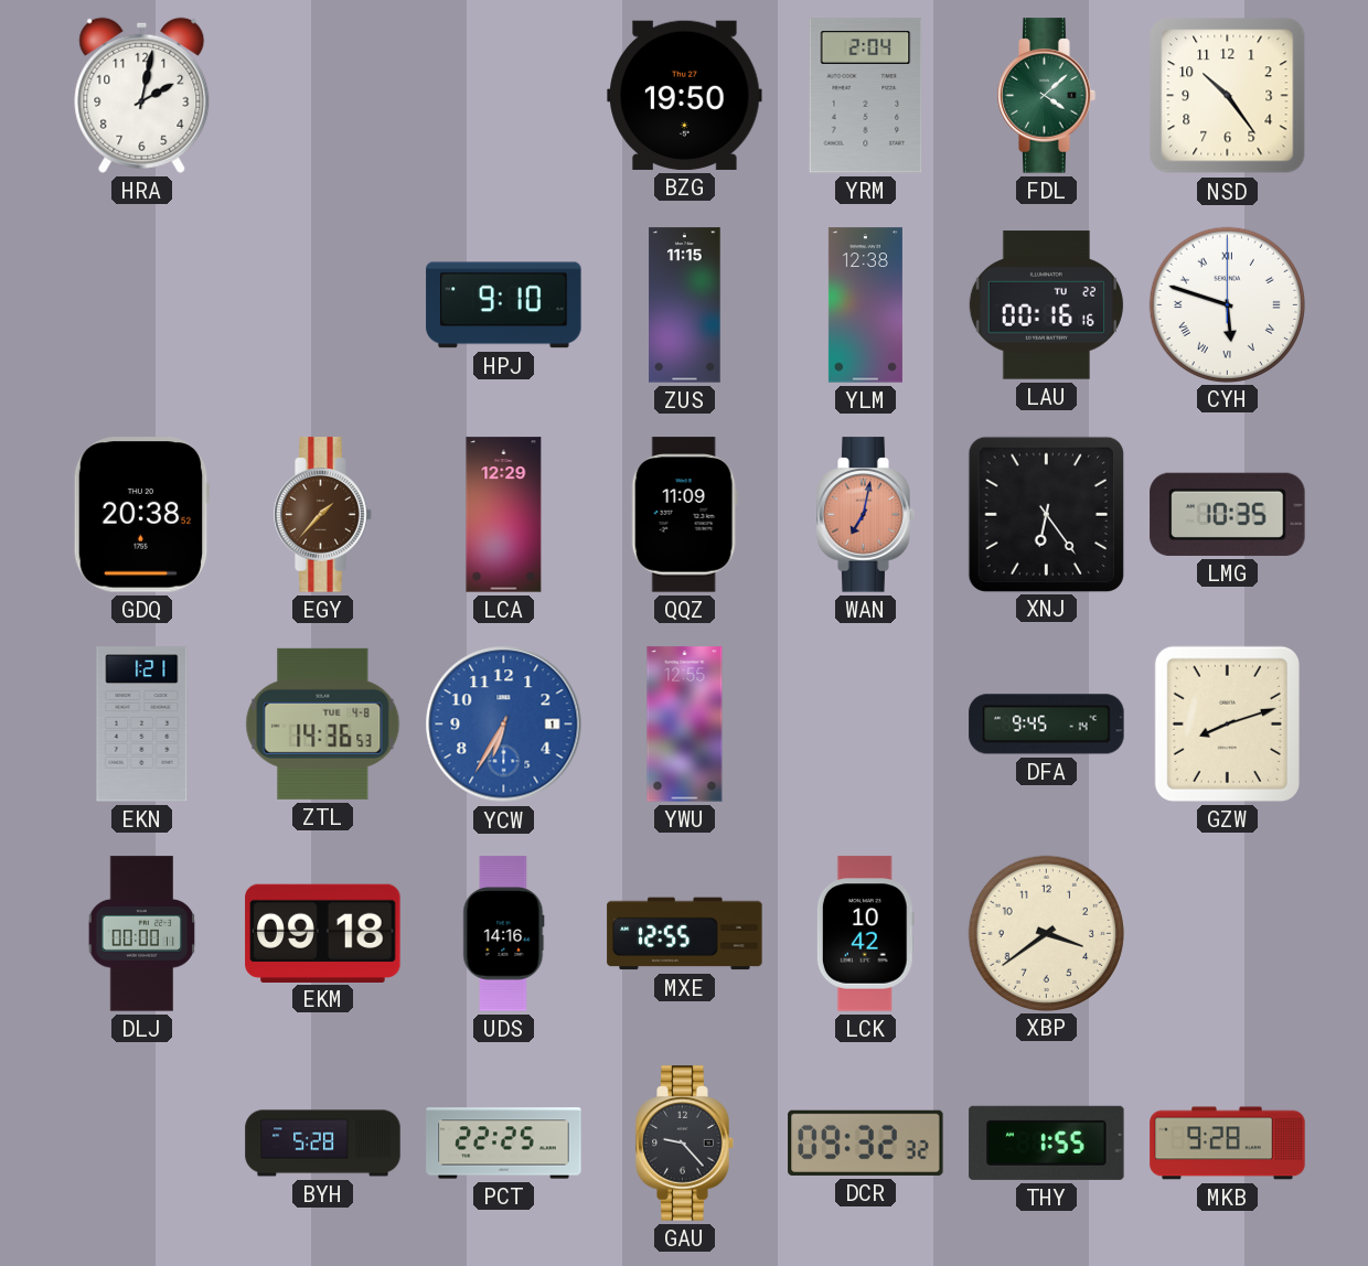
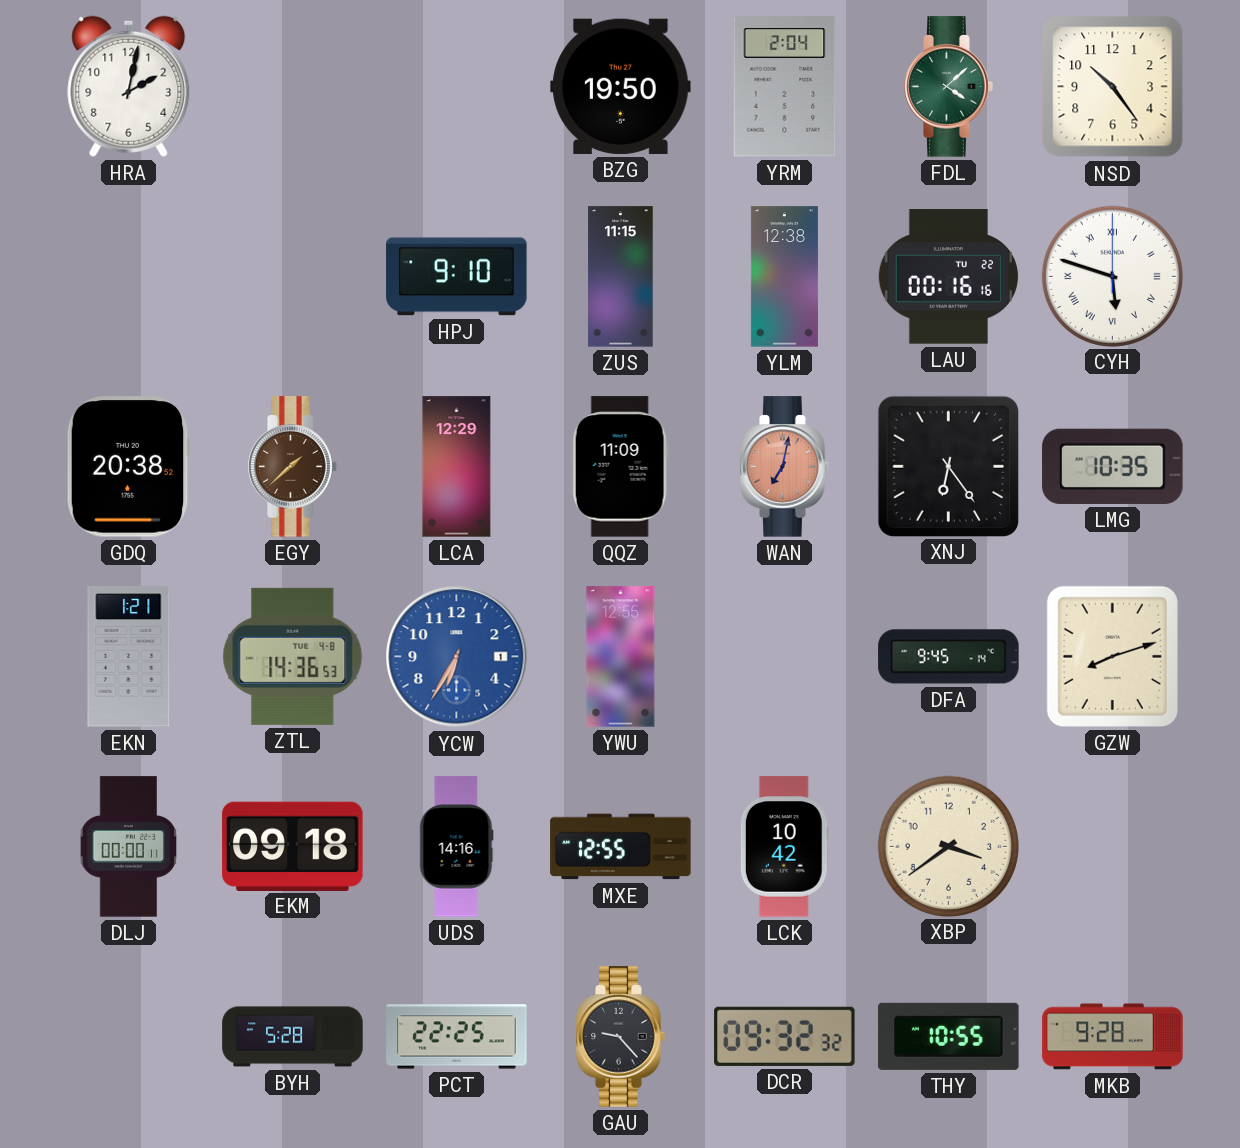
EGY: 1:37 -> 1:38 (293, 467)
THY: 1:55 -> 10:55 (949, 1036)
